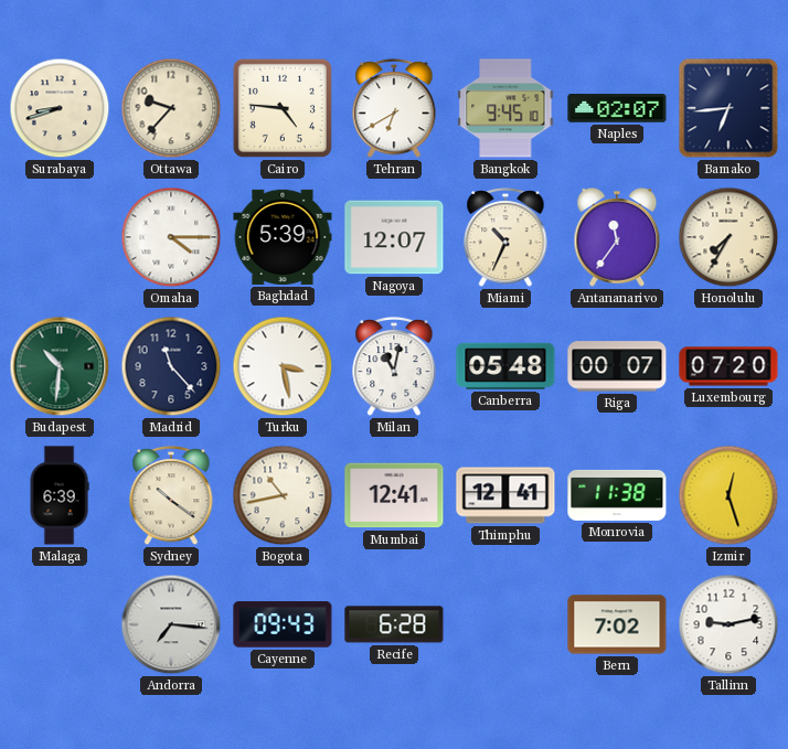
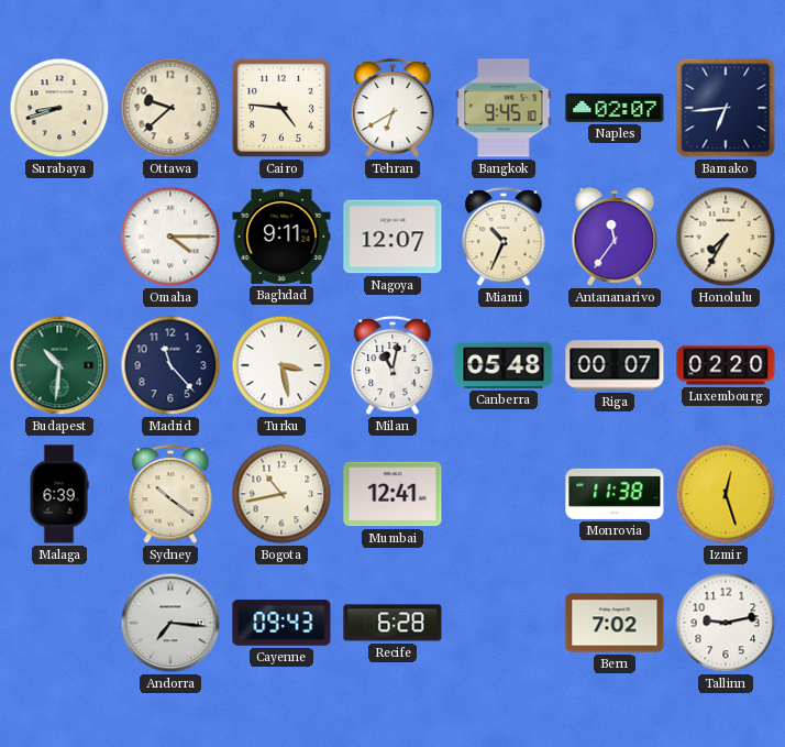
Ottawa: 9:37 -> 9:38 (170, 108)
Baghdad: 5:39 -> 9:11 (281, 237)
Luxembourg: 07:20 -> 02:20 (726, 365)
Thimphu: 12:41 -> none (505, 495)
